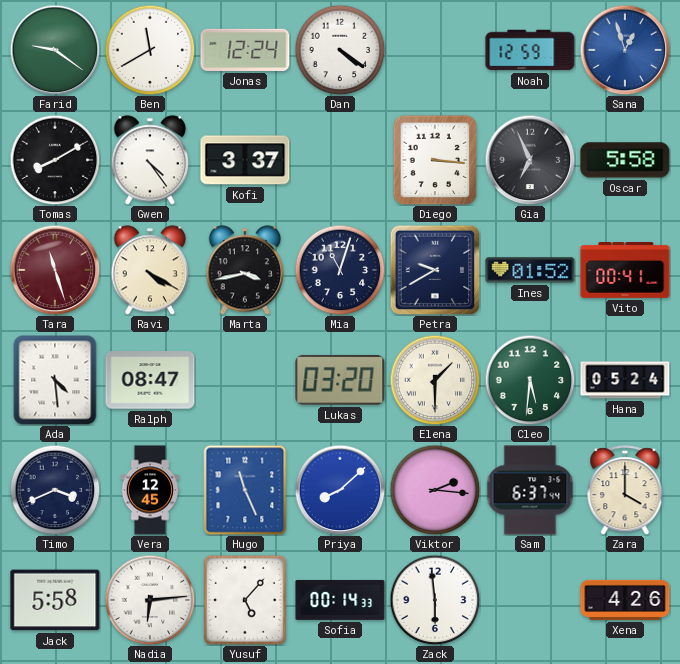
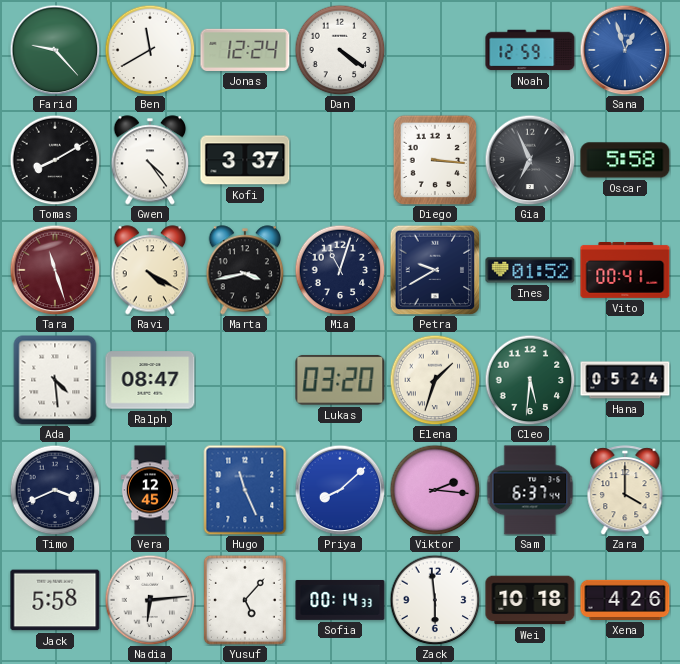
Farid: 9:21 -> 9:23 (55, 50)
Elena: 1:30 -> 1:33 (435, 380)
Wei: none -> 10:18 (530, 600)
